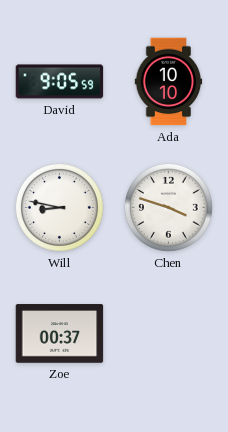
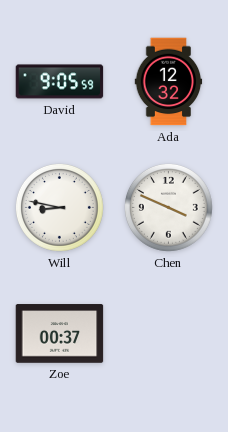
Ada: 10:10 -> 12:32 (169, 82)
Chen: 3:48 -> 3:49 (169, 208)
